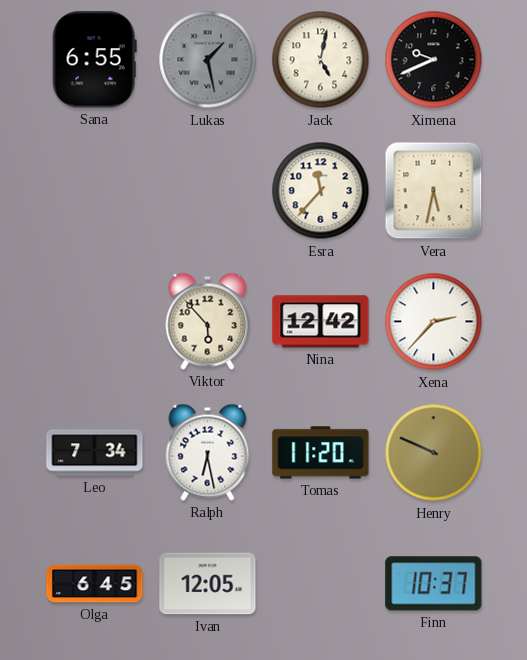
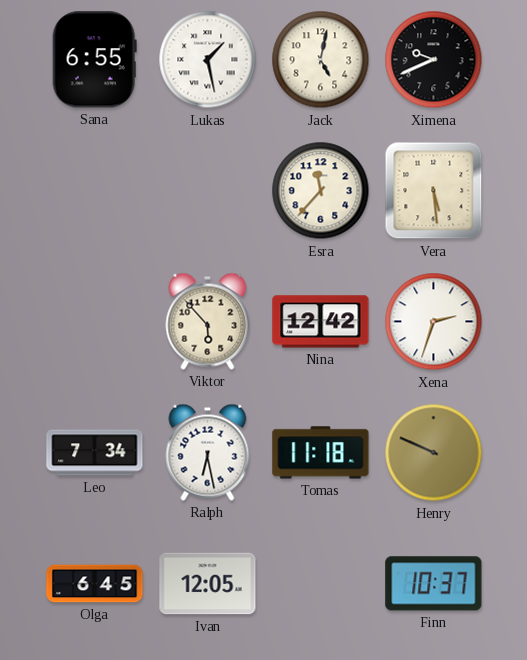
Lukas dial: grey -> white (208, 60)
Vera: 5:32 -> 5:29 (434, 191)
Xena: 2:37 -> 2:33 (434, 322)
Tomas: 11:20 -> 11:18 (321, 453)
